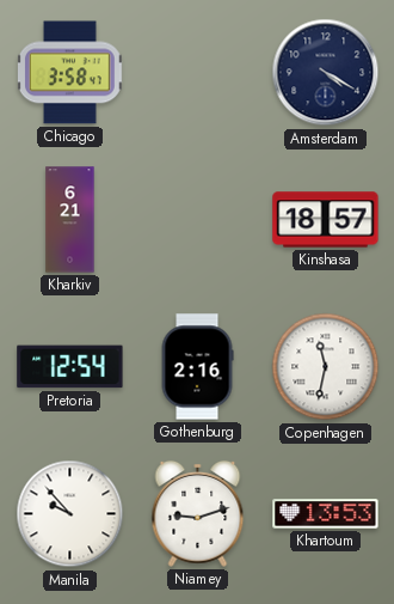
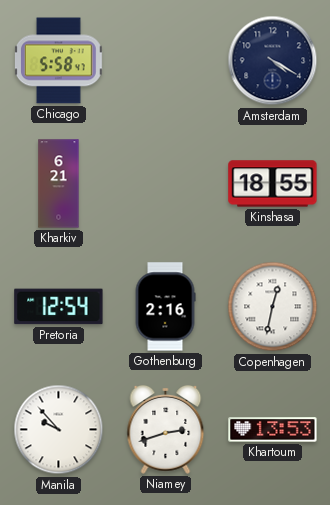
Chicago: 3:58 -> 5:58 (58, 61)
Kinshasa: 18:57 -> 18:55 (273, 184)
Copenhagen: 11:32 -> 12:32 (273, 307)
Niamey: 9:12 -> 2:42 (166, 429)
